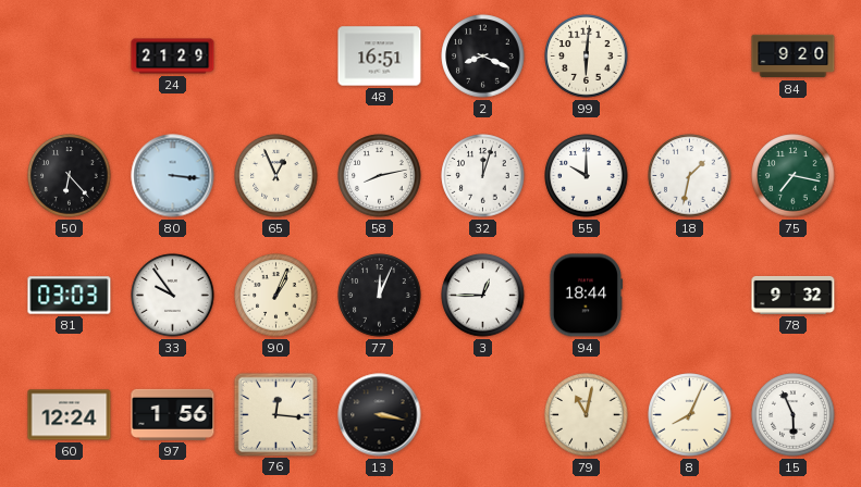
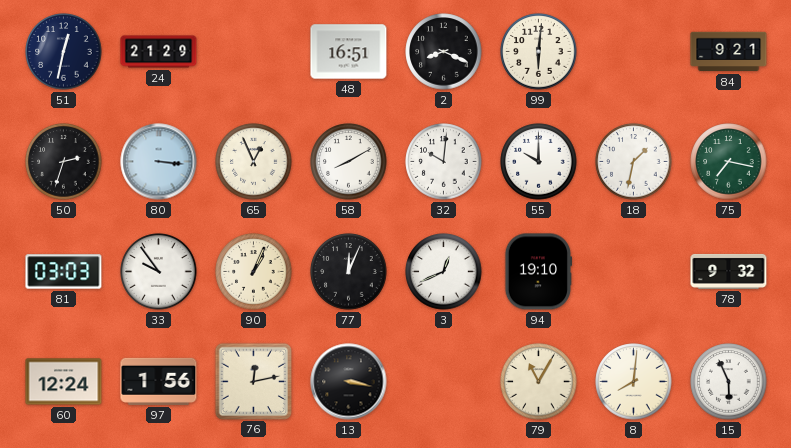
51: none -> 12:32 (64, 52)
84: 9:20 -> 9:21 (729, 52)
50: 6:23 -> 2:33 (64, 162)
58: 8:13 -> 8:10 (349, 162)
32: 12:03 -> 10:01 (444, 162)
3: 12:45 -> 12:41 (444, 272)
94: 18:44 -> 19:10 (539, 272)
76: 12:16 -> 12:13 (253, 381)
79: 11:02 -> 11:05 (539, 382)
8: 8:04 -> 8:01 (634, 382)
